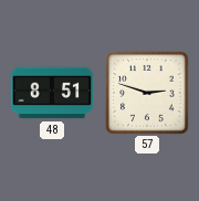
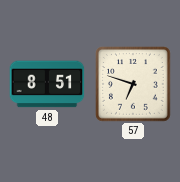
57: 2:48 -> 6:48 (134, 85)
